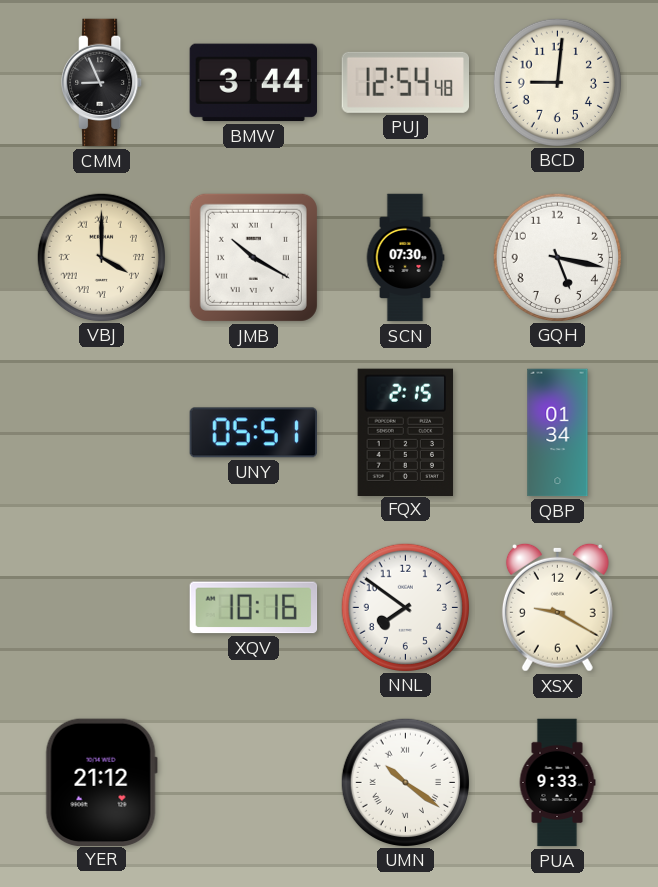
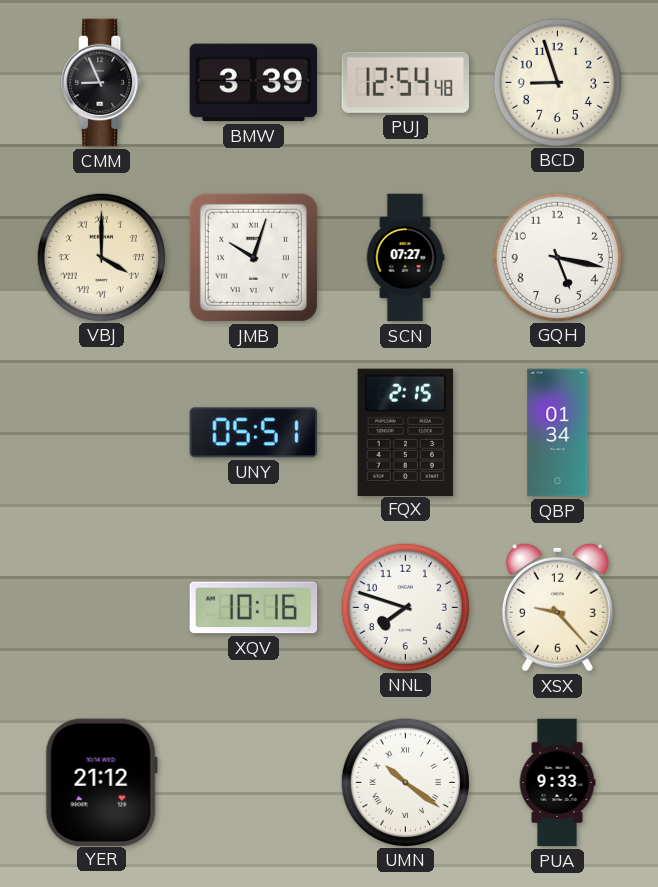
BMW: 3:44 -> 3:39 (253, 83)
BCD: 9:01 -> 8:57 (557, 82)
JMB: 10:20 -> 10:03 (253, 257)
SCN: 07:30 -> 07:27 (405, 258)
NNL: 7:51 -> 7:48 (405, 607)
XSX: 9:20 -> 9:23 (557, 607)
